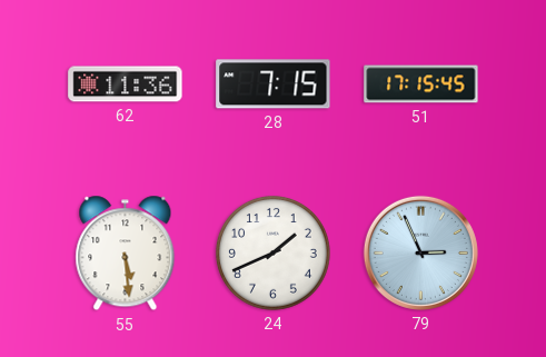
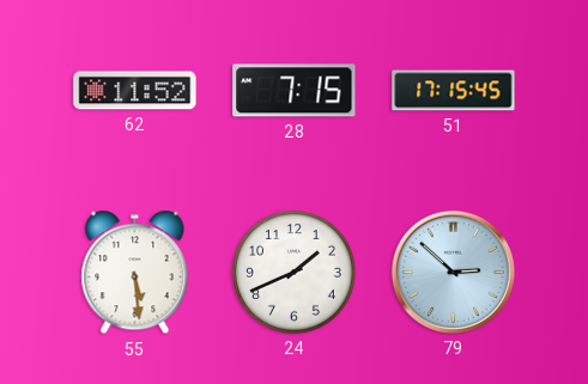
62: 11:36 -> 11:52 (135, 91)
79: 2:56 -> 2:52 (453, 272)
